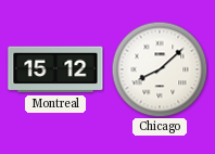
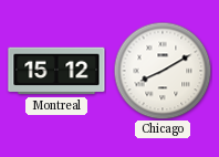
Chicago: 8:08 -> 8:10 (163, 71)
